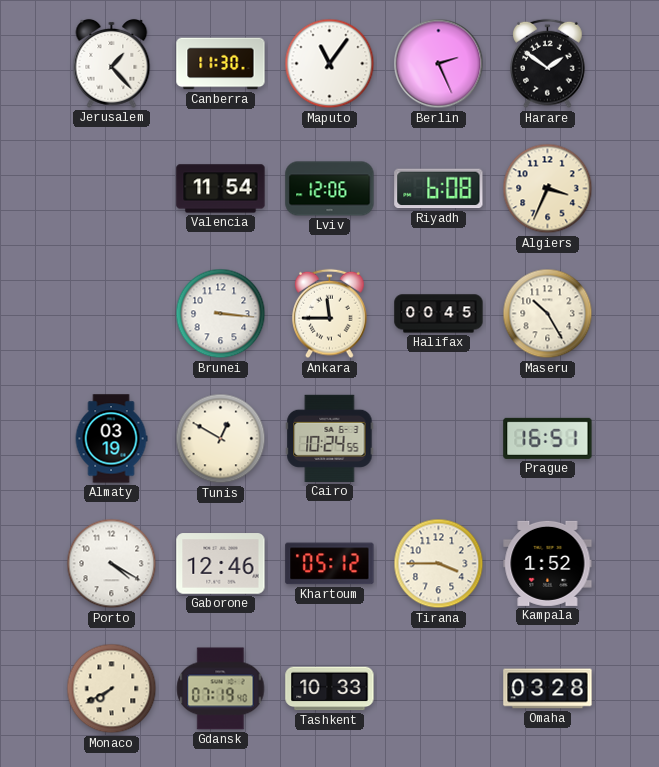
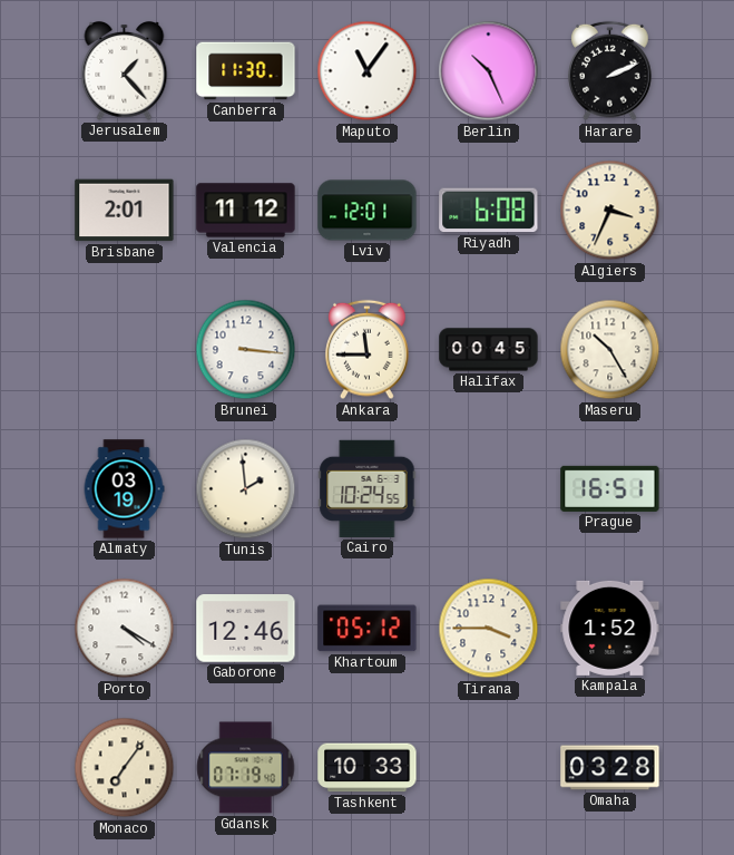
Berlin: 2:26 -> 10:26 (489, 71)
Harare: 1:51 -> 2:11 (610, 71)
Brisbane: none -> 2:01 (125, 211)
Valencia: 11:54 -> 11:12 (246, 211)
Lviv: 12:06 -> 12:01 (368, 211)
Tunis: 12:50 -> 1:59 (246, 489)
Monaco: 7:40 -> 7:06 (125, 768)
